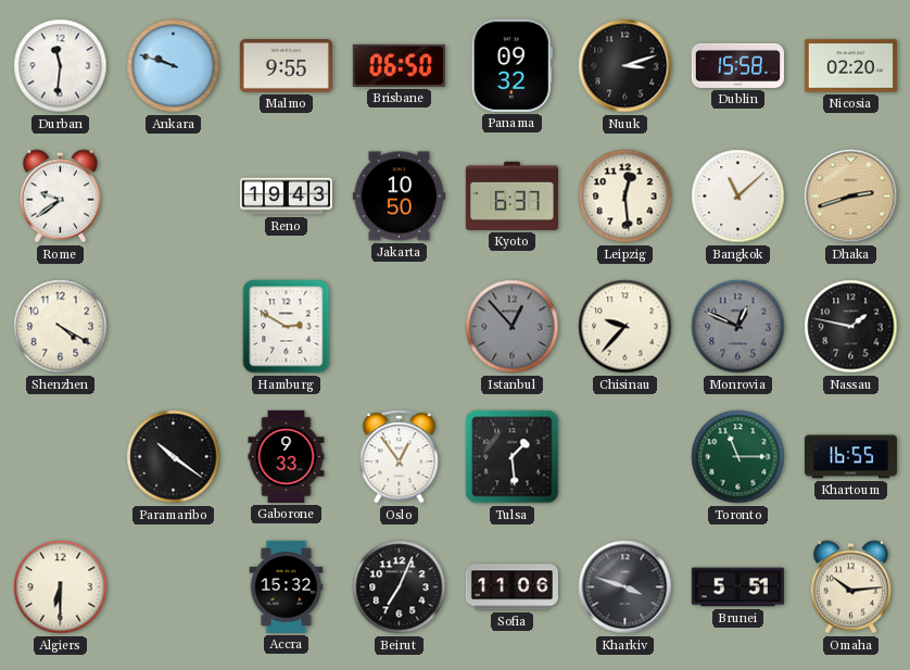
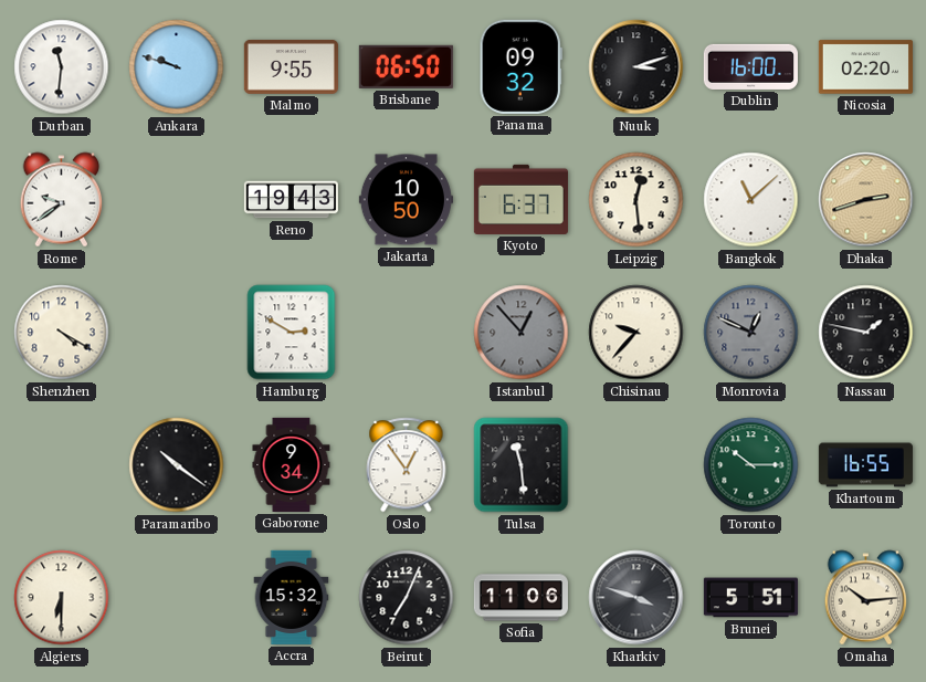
Dublin: 15:58 -> 16:00 (750, 66)
Gaborone: 9:33 -> 9:34 (292, 464)
Tulsa: 1:29 -> 11:29 (522, 465)
Toronto: 11:15 -> 10:15 (751, 465)
